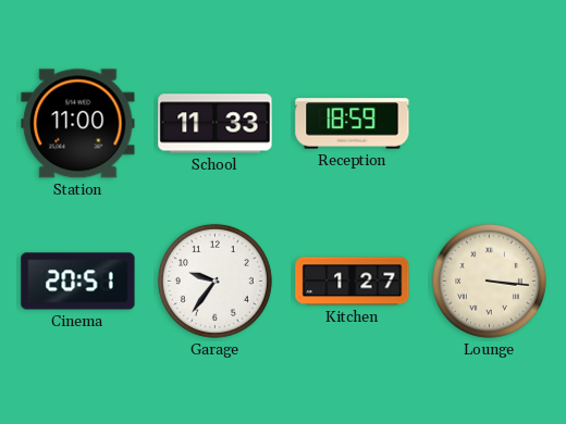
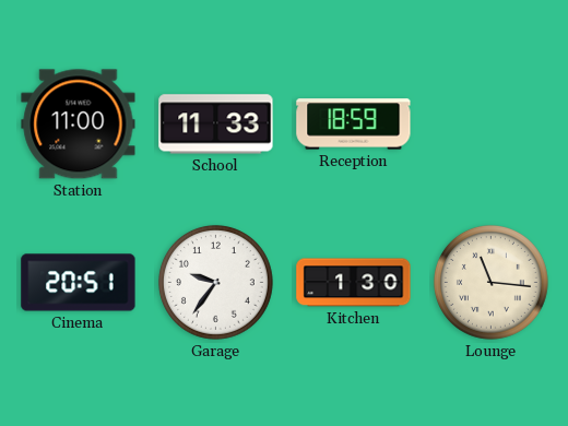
Kitchen: 1:27 -> 1:30 (354, 283)
Lounge: 3:16 -> 11:16 (490, 282)
